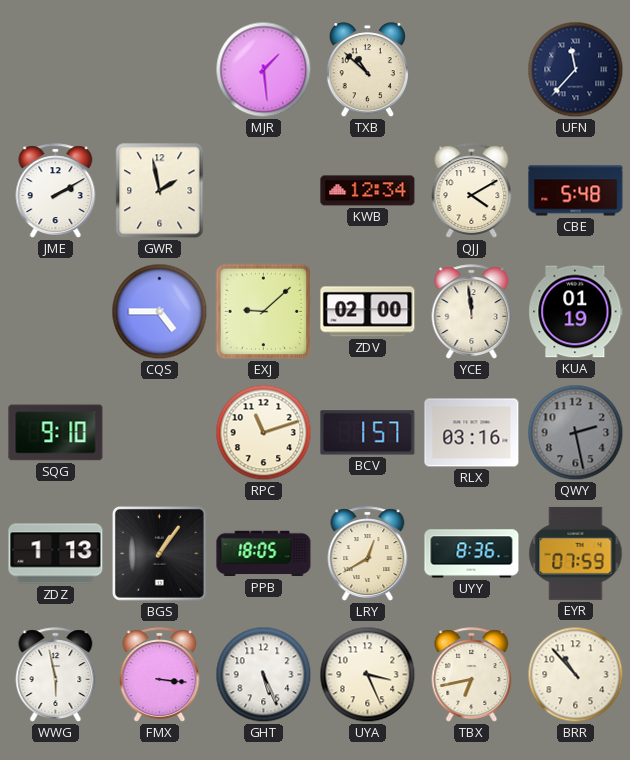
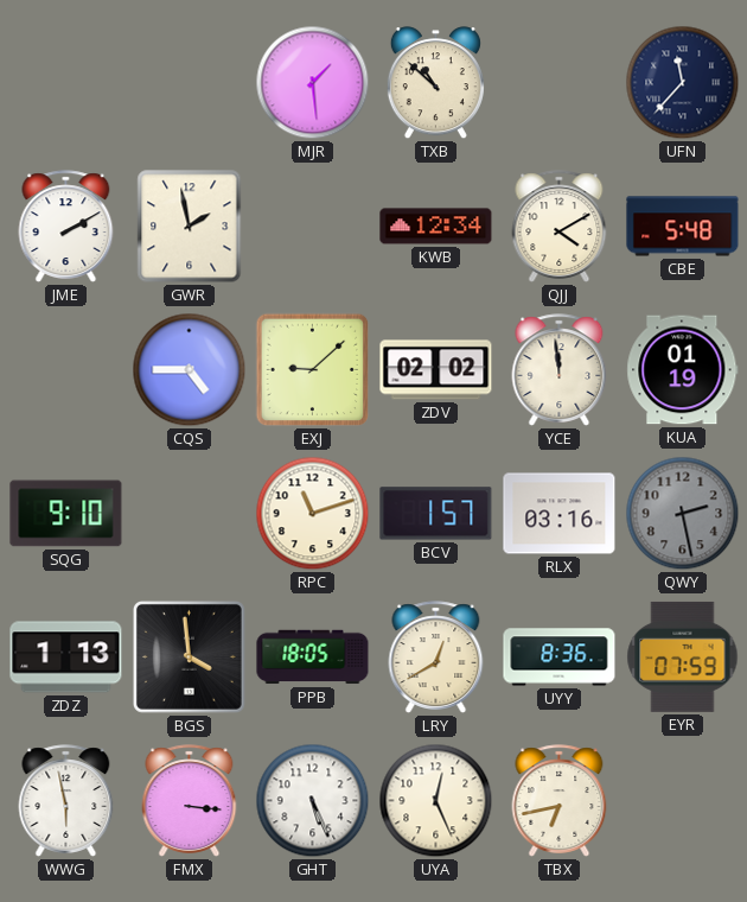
ZDV: 02:00 -> 02:02 (436, 370)
BGS: 1:06 -> 3:59 (189, 656)
UYA: 3:26 -> 12:26 (436, 801)
BRR: 10:53 -> none (576, 675)
